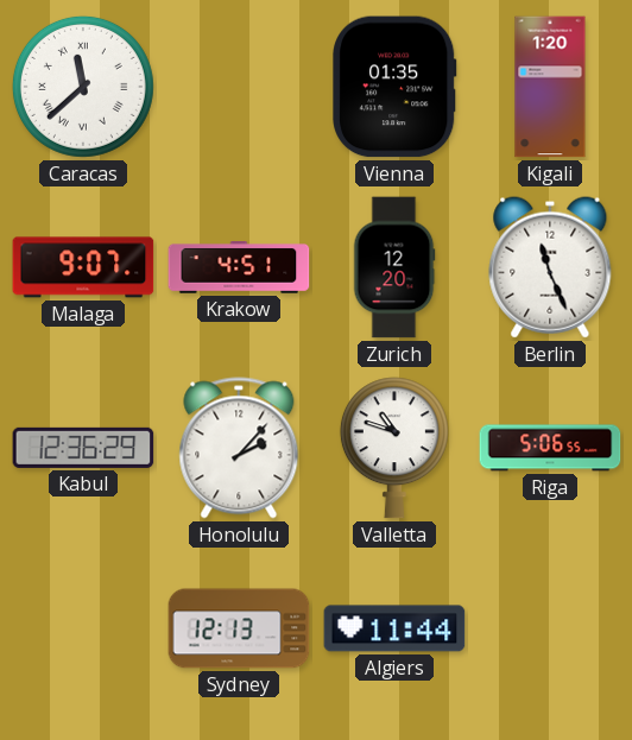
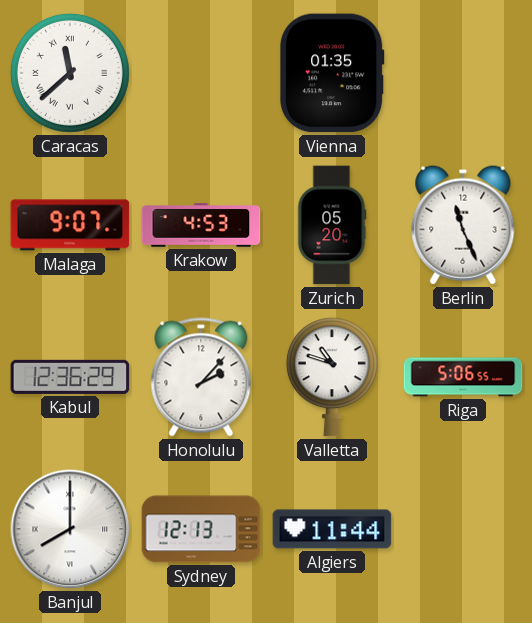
Kigali: 1:20 -> none (550, 87)
Krakow: 4:51 -> 4:53 (201, 225)
Zurich: 12:20 -> 05:20 (332, 225)
Banjul: none -> 8:00 (70, 529)
